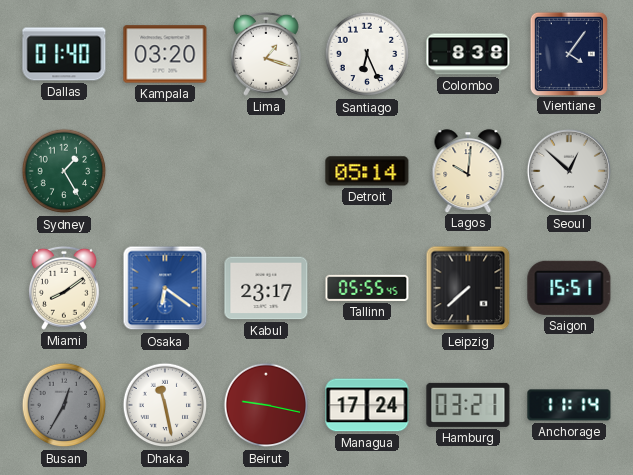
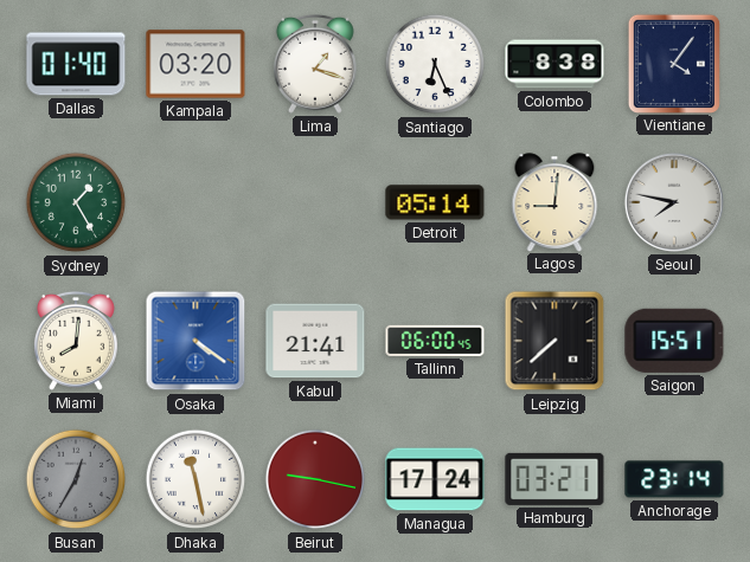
Lagos: 10:01 -> 9:01 (555, 202)
Seoul: 12:52 -> 7:47 (674, 202)
Miami: 8:09 -> 8:01 (76, 341)
Osaka: 6:21 -> 4:21 (195, 341)
Kabul: 23:17 -> 21:41 (315, 341)
Tallinn: 05:55 -> 06:00 (435, 341)
Anchorage: 11:14 -> 23:14 (674, 479)
